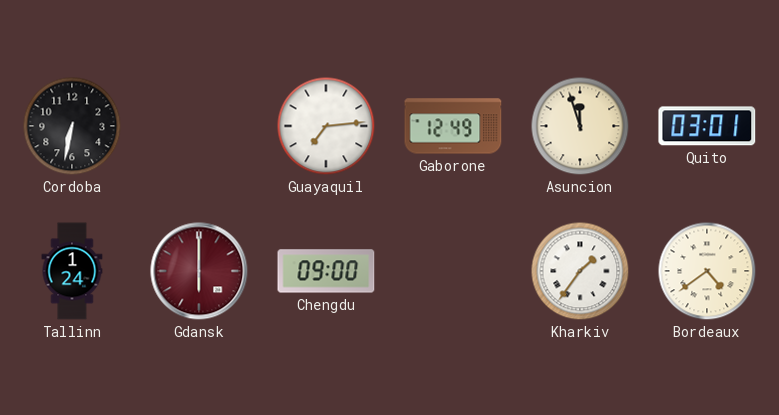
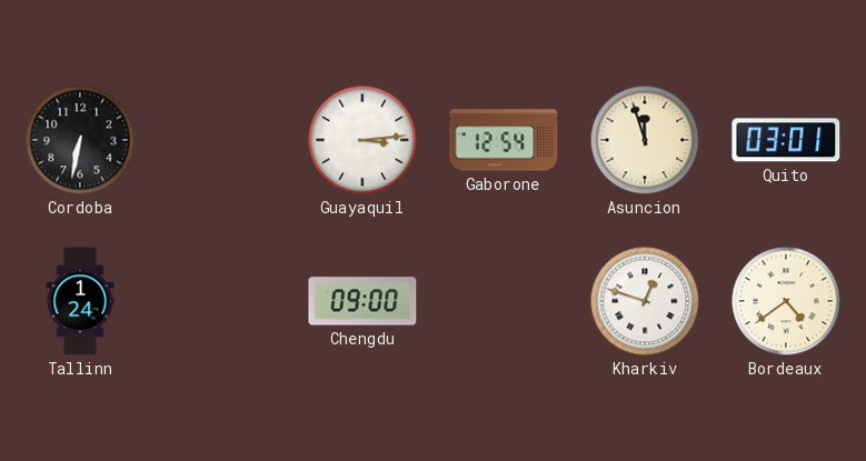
Guayaquil: 7:14 -> 3:14 (362, 140)
Gaborone: 12:49 -> 12:54 (504, 140)
Gdansk: 6:00 -> none (199, 271)
Kharkiv: 1:36 -> 12:48 (645, 301)
